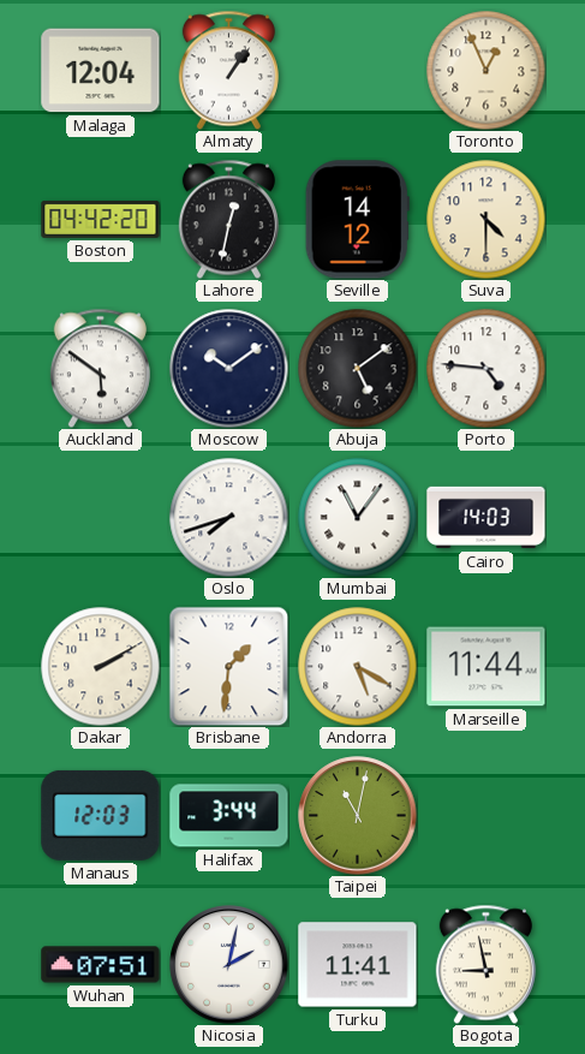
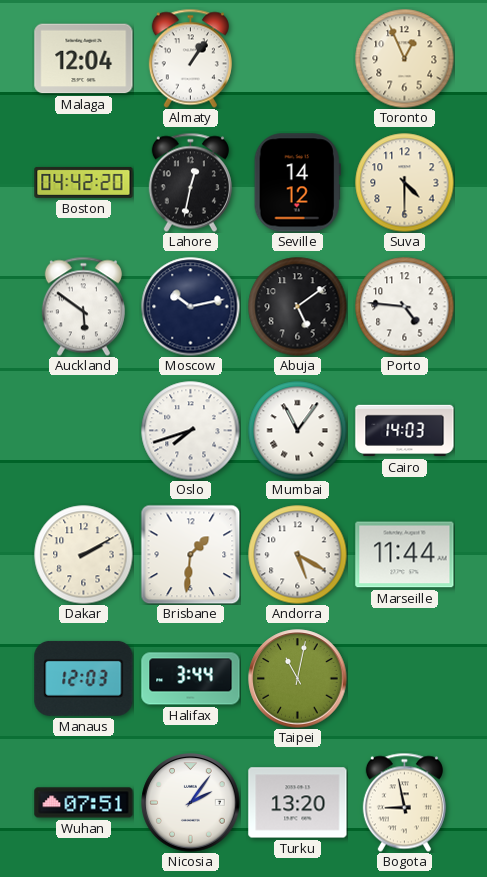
Moscow: 10:09 -> 10:13 (191, 307)
Nicosia: 2:02 -> 2:06 (191, 803)
Turku: 11:41 -> 13:20 (298, 803)
